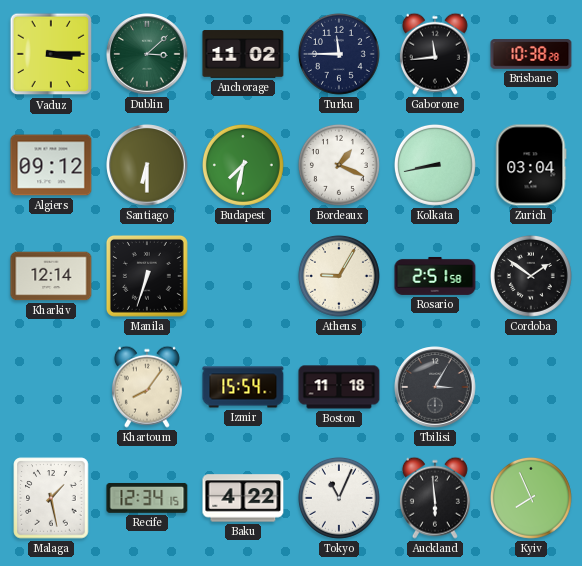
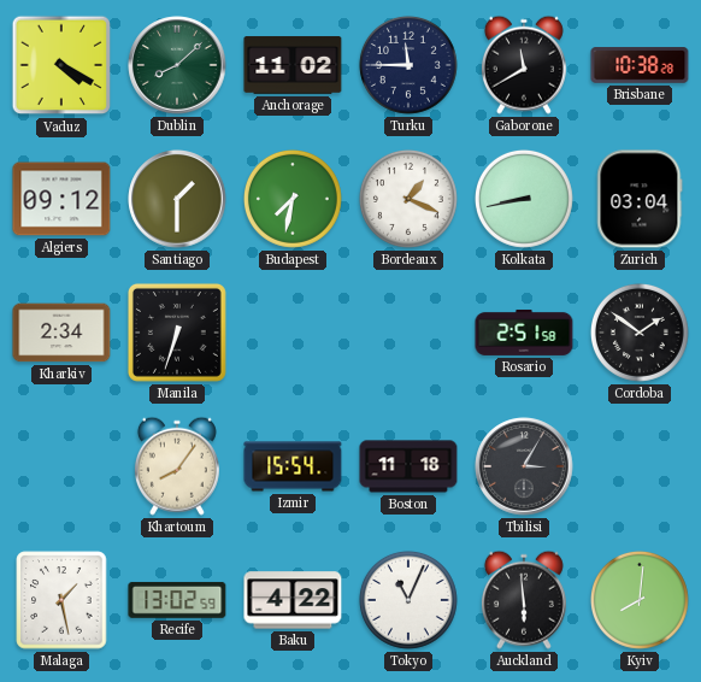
Vaduz: 3:15 -> 4:20 (61, 65)
Dublin: 3:08 -> 8:08 (177, 65)
Gaborone: 11:44 -> 11:40 (524, 65)
Santiago: 6:30 -> 1:30 (177, 199)
Kharkiv: 12:14 -> 2:34 (61, 333)
Athens: 9:05 -> none (339, 276)
Recife: 12:34 -> 13:02 (177, 600)
Kyiv: 7:56 -> 8:01 (640, 600)
